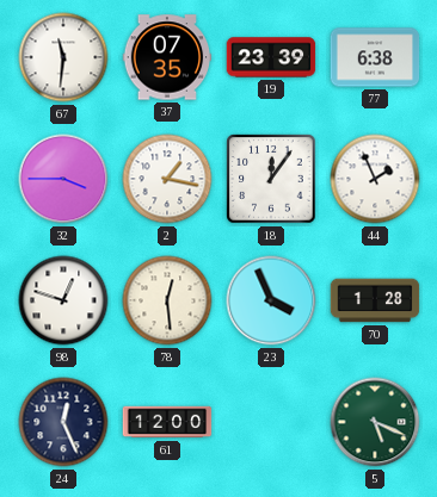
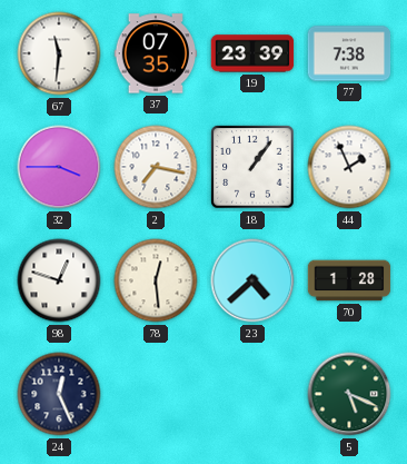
77: 6:38 -> 7:38 (349, 53)
2: 1:17 -> 7:17 (156, 167)
18: 12:06 -> 1:06 (252, 167)
23: 3:56 -> 4:38 (252, 280)
61: 12:00 -> none (167, 422)
